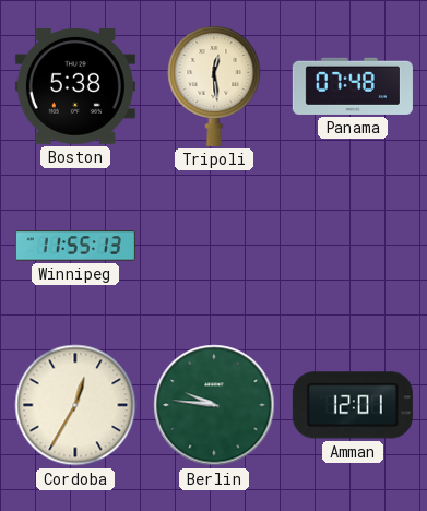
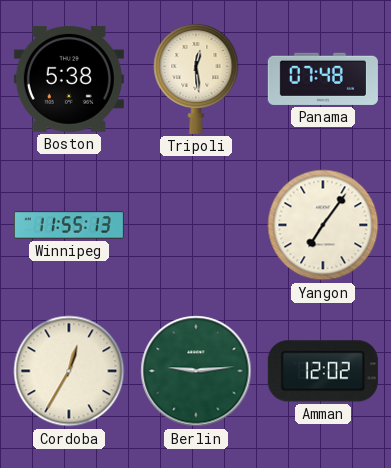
Yangon: none -> 7:06 (323, 225)
Berlin: 9:46 -> 9:14 (196, 371)
Amman: 12:01 -> 12:02 (323, 371)
